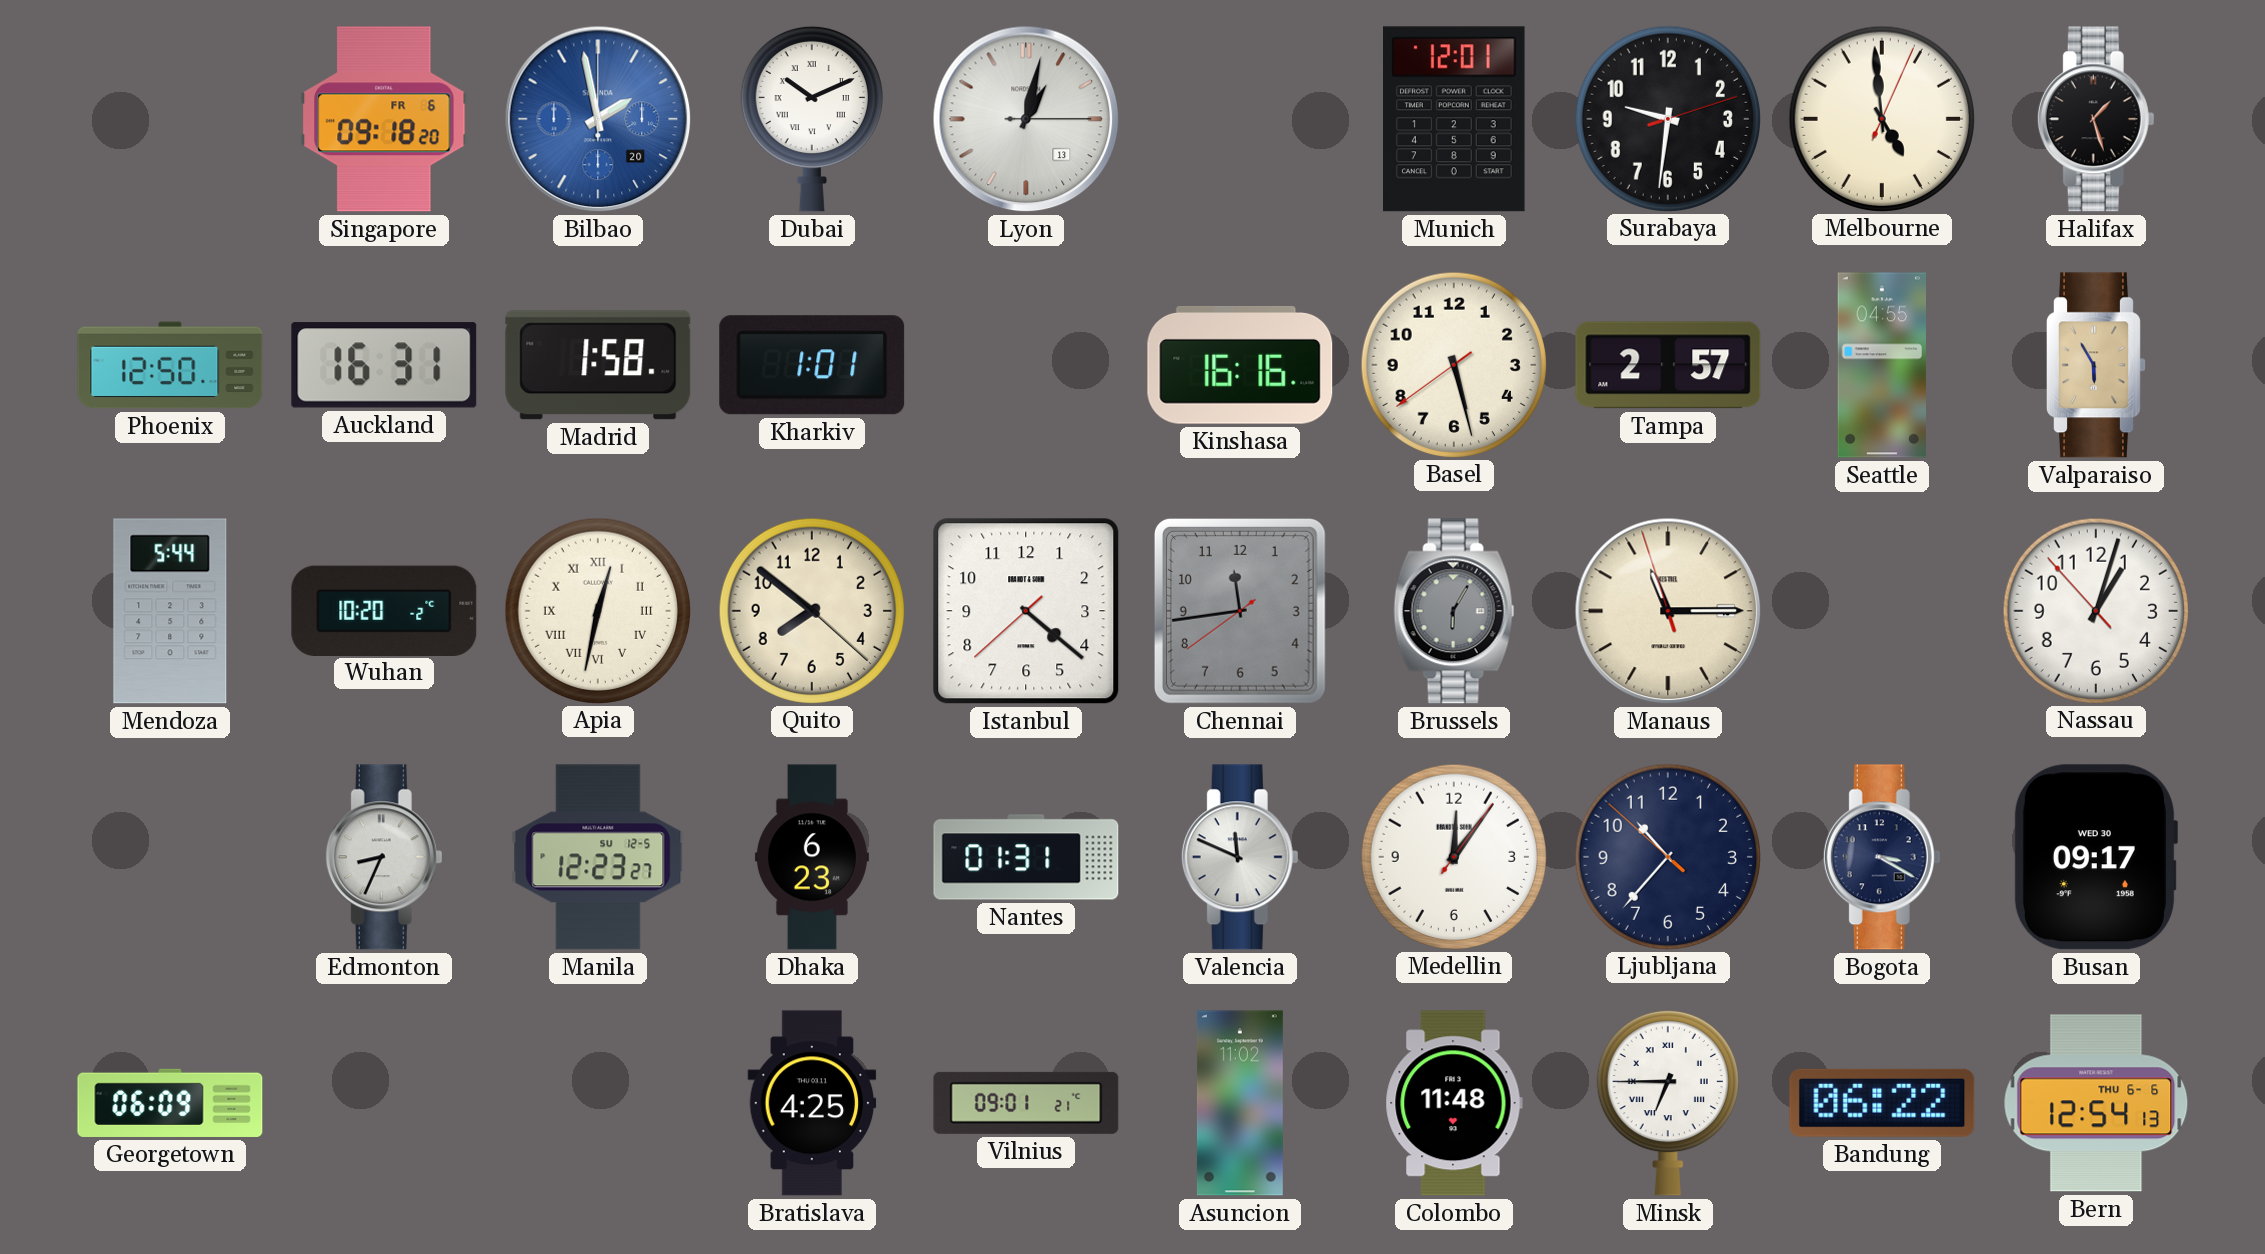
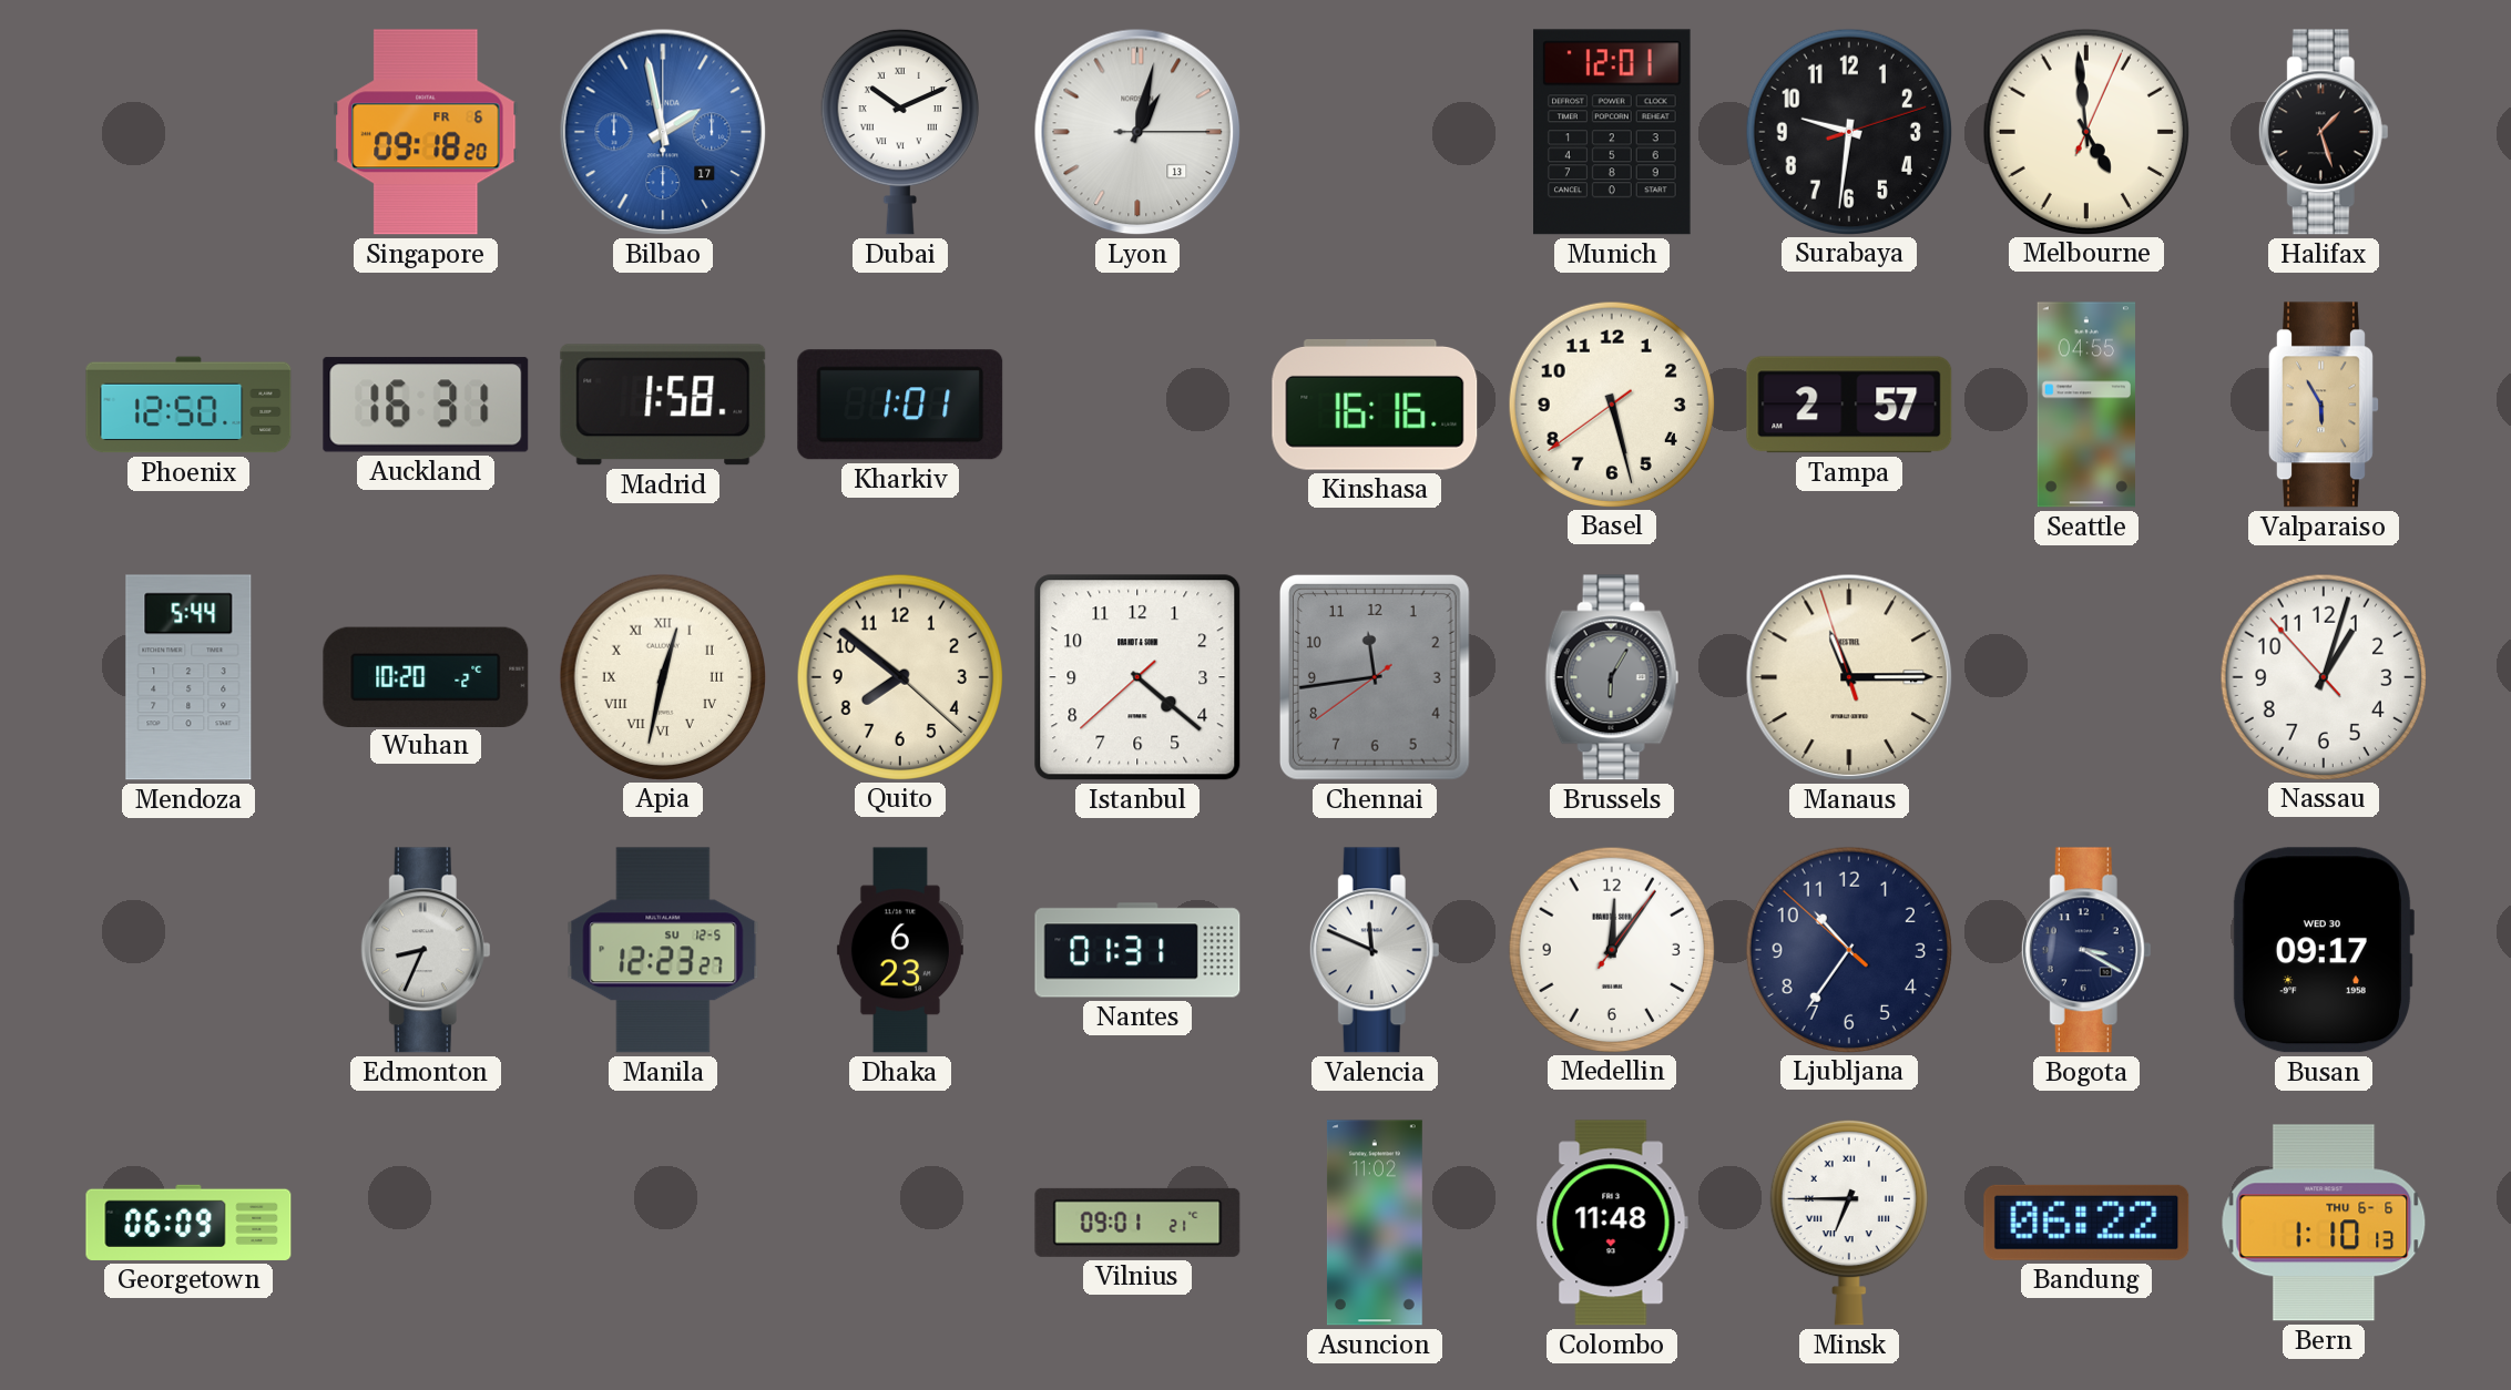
Bilbao date: 20 -> 17 (663, 132)
Ljubljana: 10:36 -> 10:35 (1848, 949)
Bratislava: 4:25 -> none (812, 1103)
Bern: 12:54 -> 1:10 (2324, 1223)
